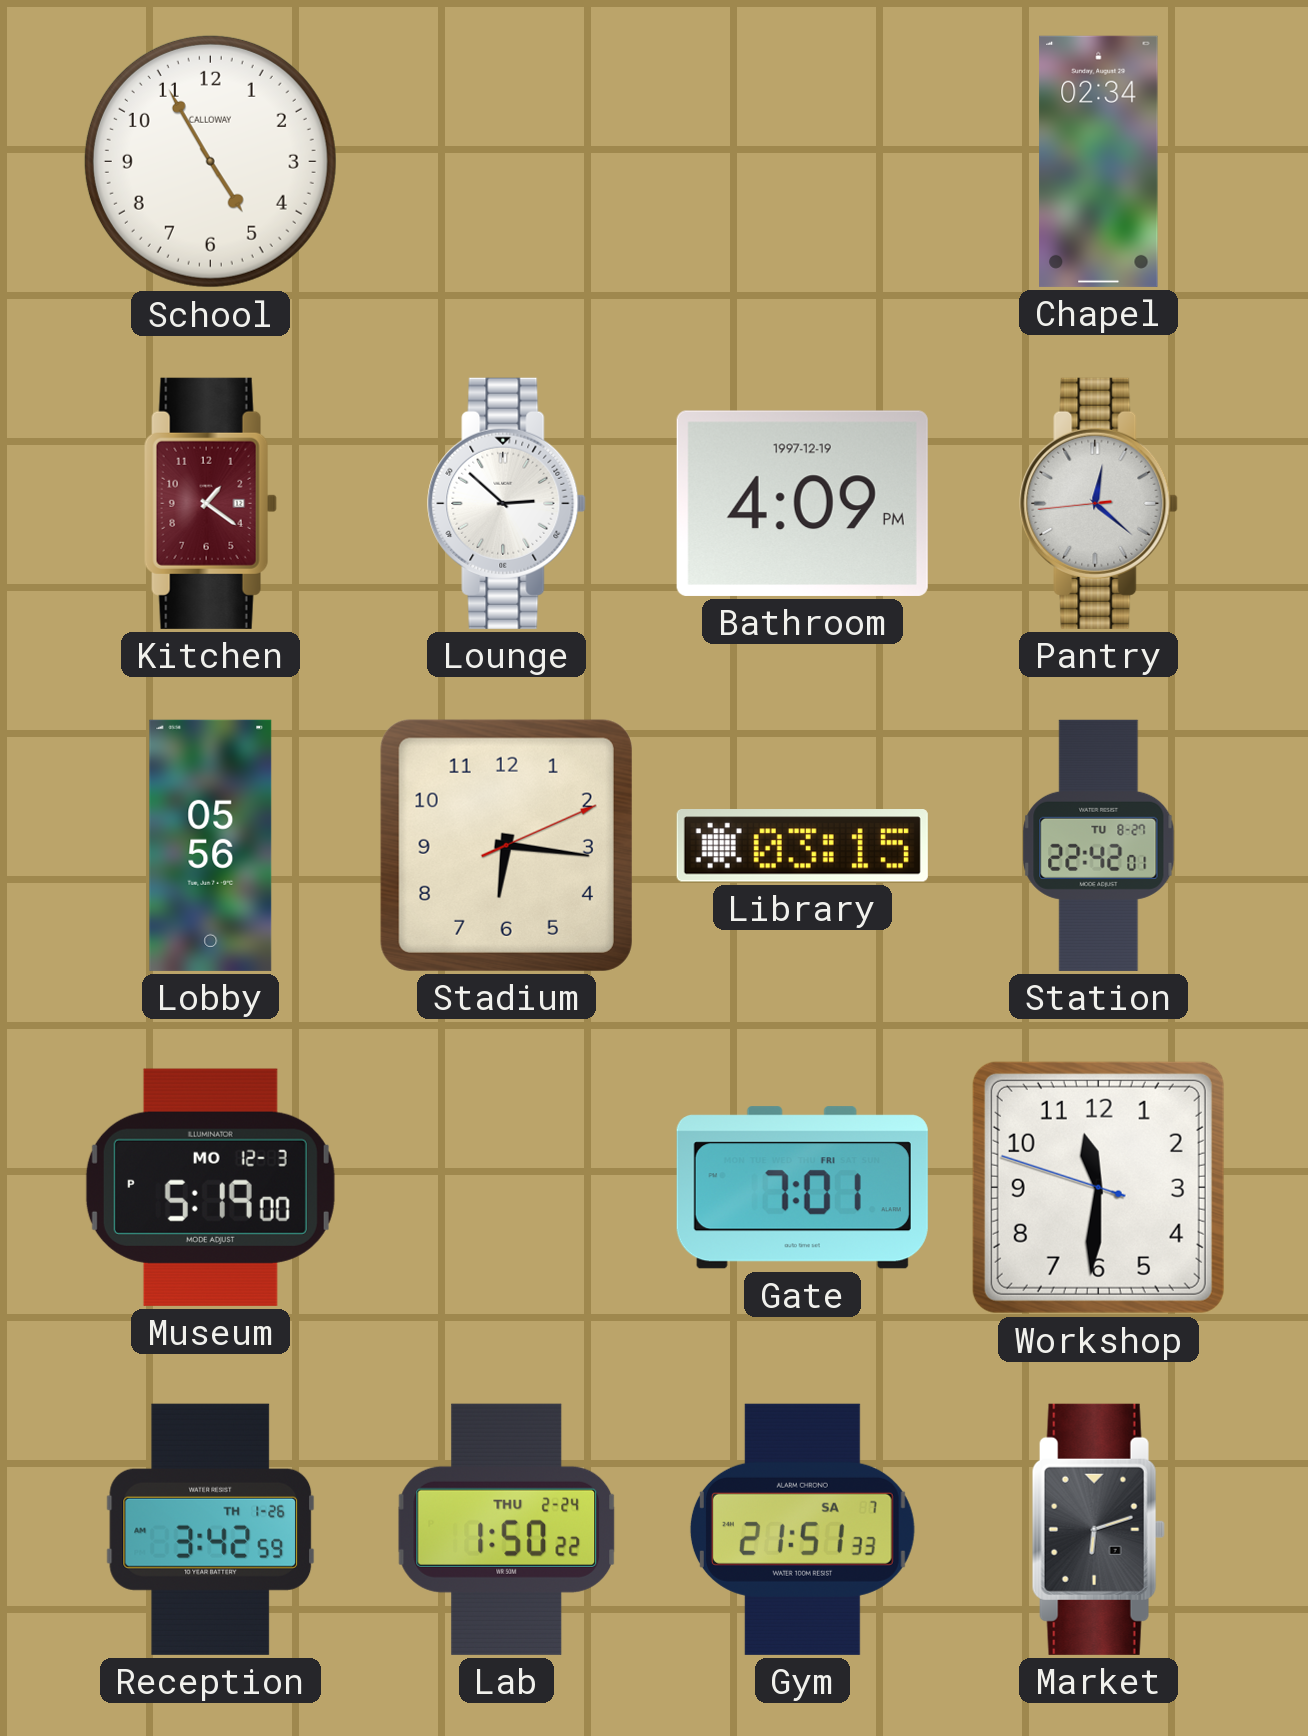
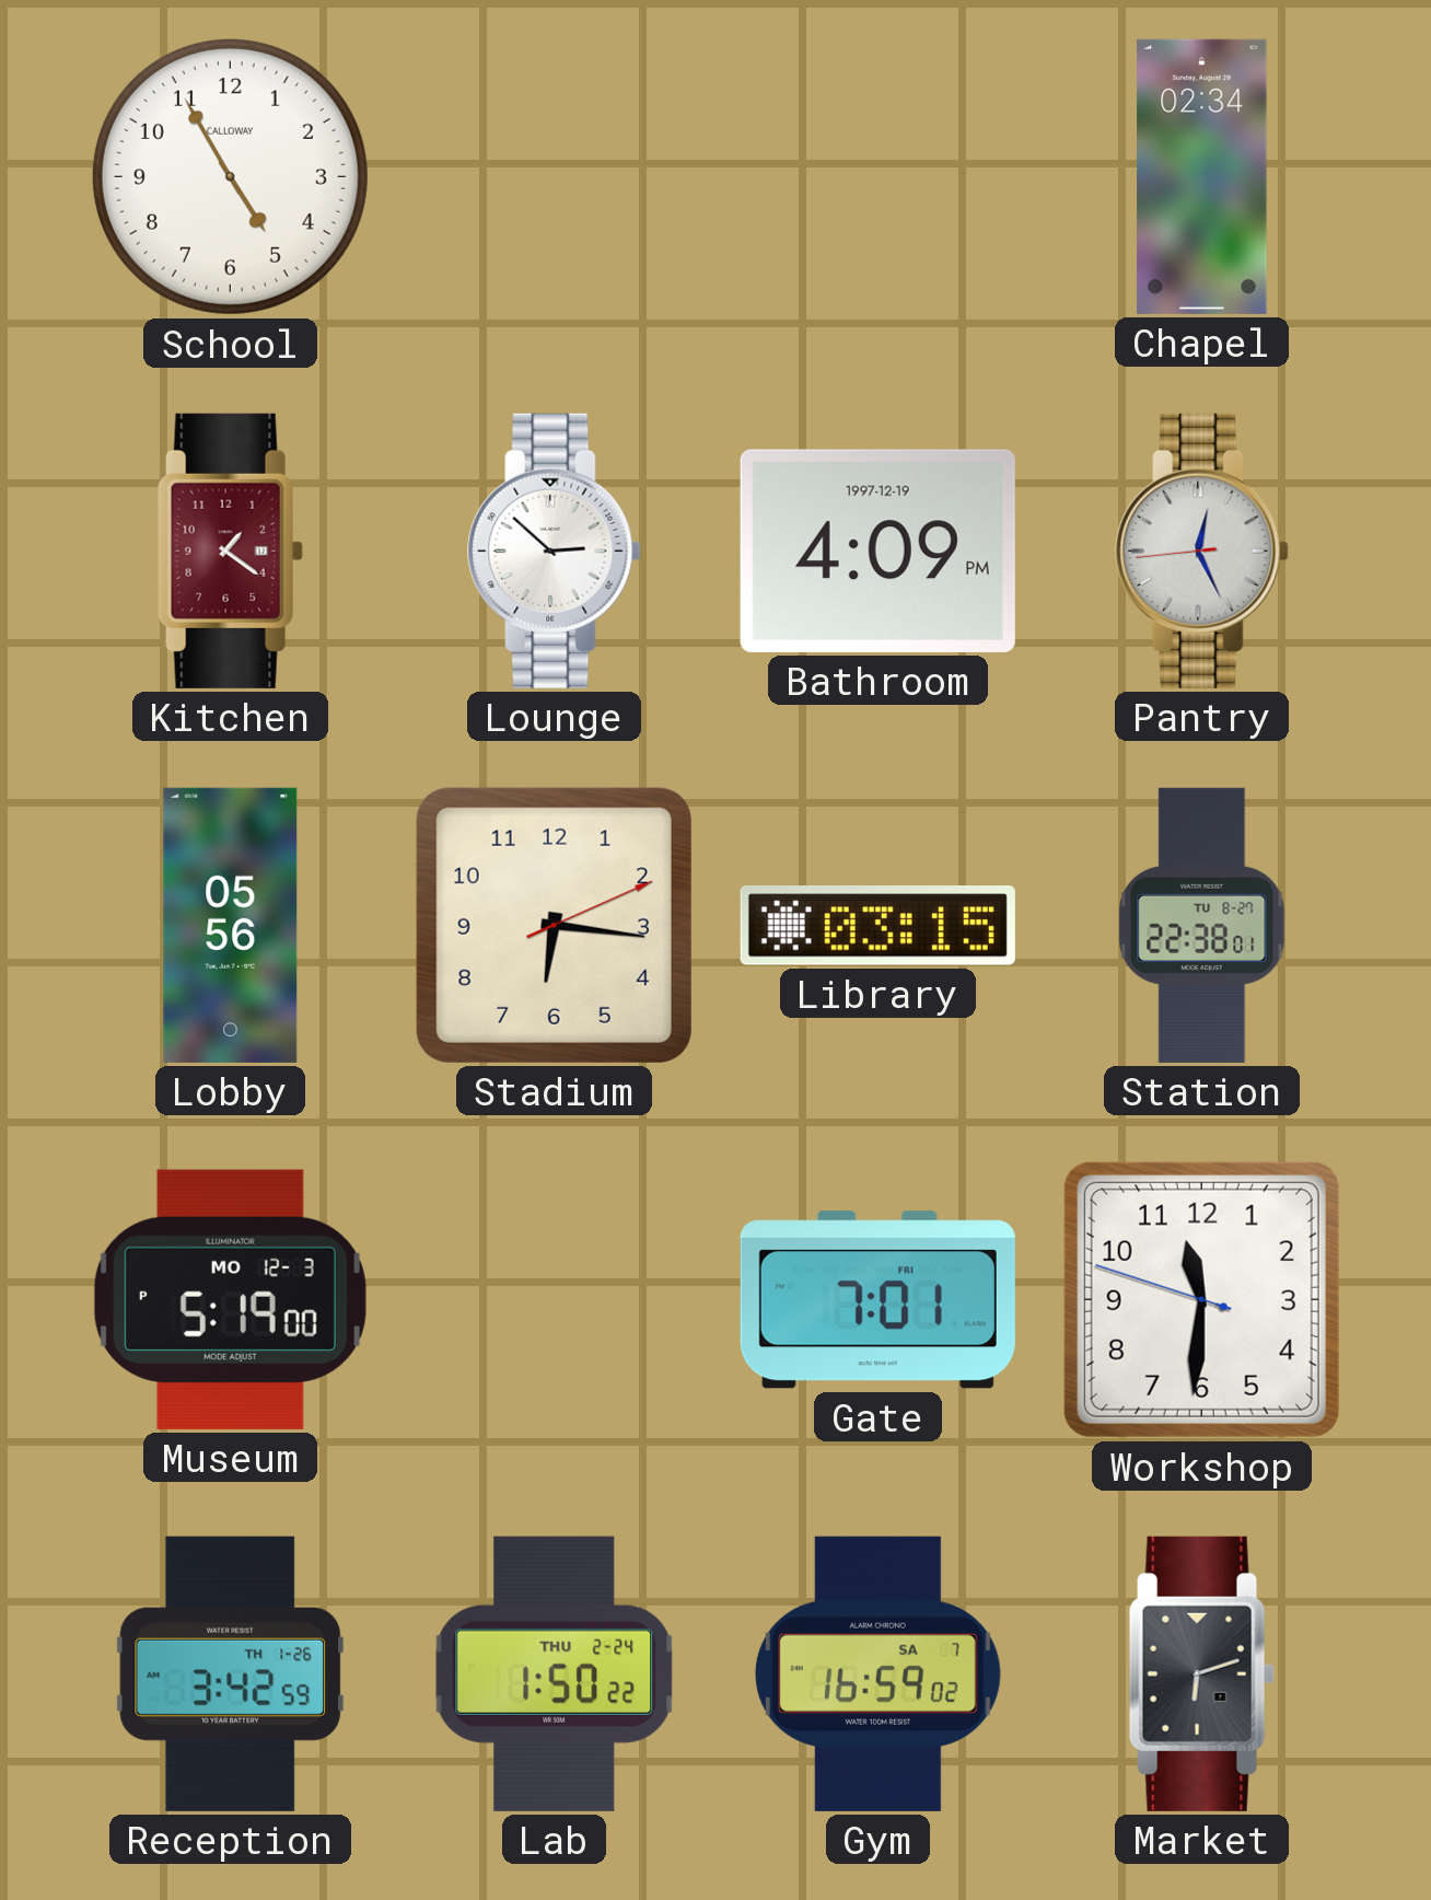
Pantry: 12:21 -> 12:25 (1202, 551)
Station: 22:42 -> 22:38 (1202, 925)
Gym: 21:51 -> 16:59 (877, 1673)
